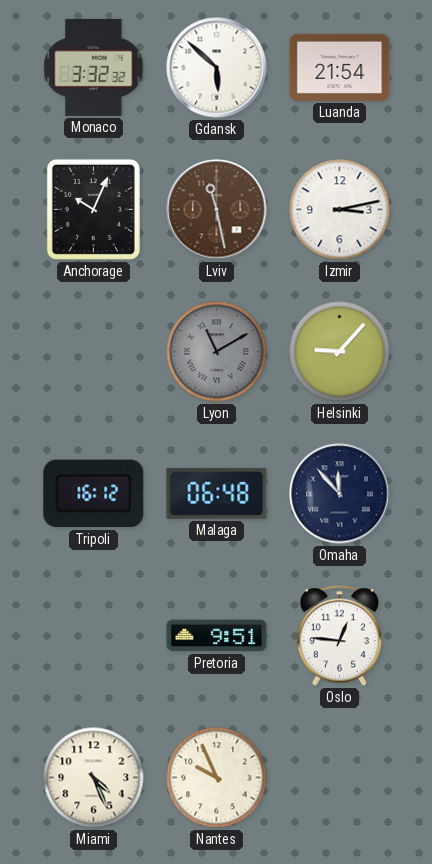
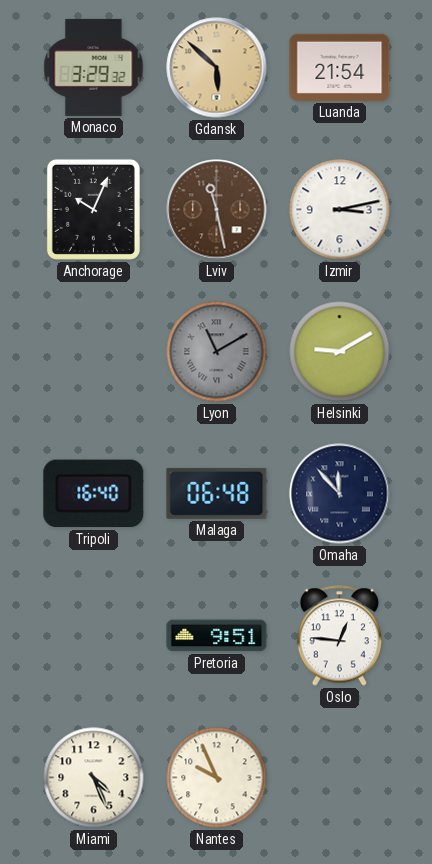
Monaco: 3:32 -> 3:29 (94, 67)
Gdansk dial: white -> champagne (217, 68)
Helsinki: 9:07 -> 9:10 (340, 352)
Tripoli: 16:12 -> 16:40 (94, 494)
